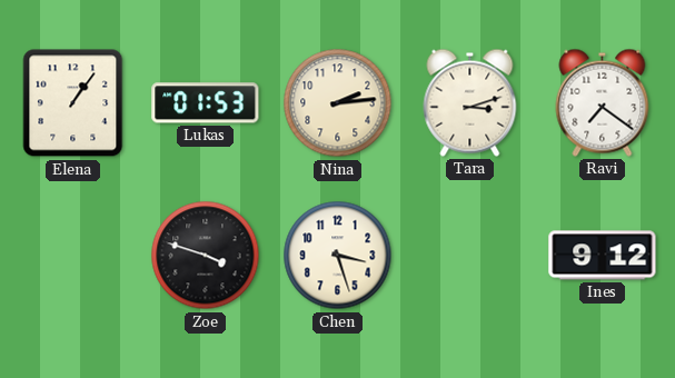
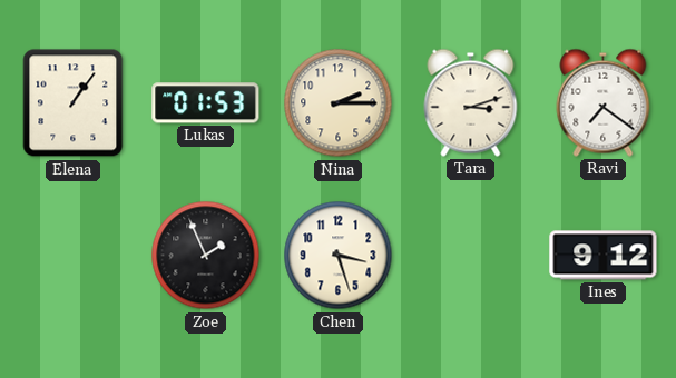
Nina: 2:14 -> 2:15 (339, 103)
Zoe: 3:48 -> 1:56 (206, 256)
